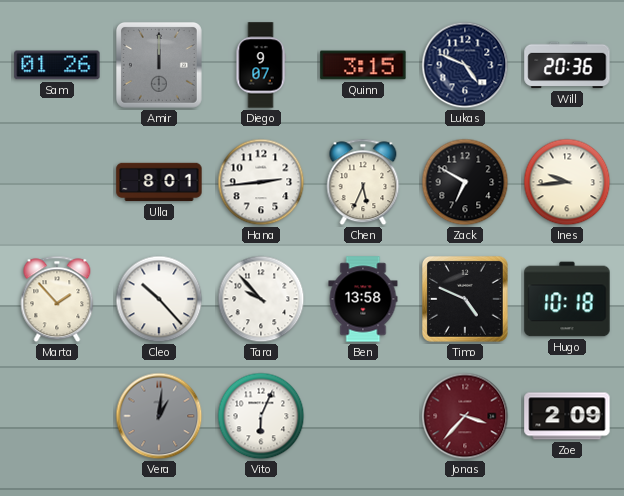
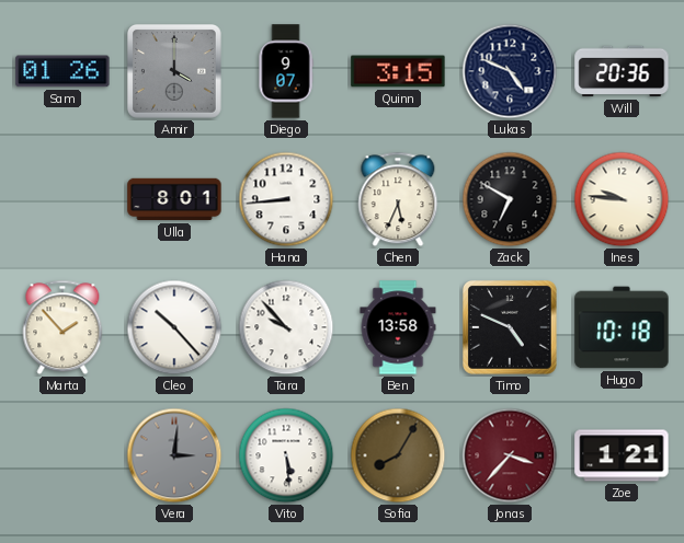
Amir: 12:00 -> 4:00 (174, 71)
Hana: 2:44 -> 8:44 (286, 199)
Ines: 9:44 -> 9:46 (622, 199)
Vera: 1:01 -> 3:01 (174, 455)
Vito: 6:04 -> 5:29 (286, 455)
Sofia: none -> 8:05 (398, 455)
Zoe: 2:09 -> 1:21 (622, 455)
